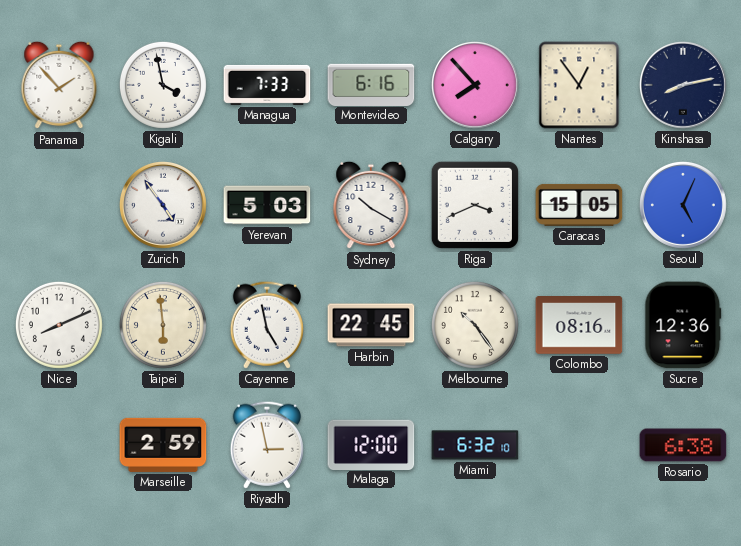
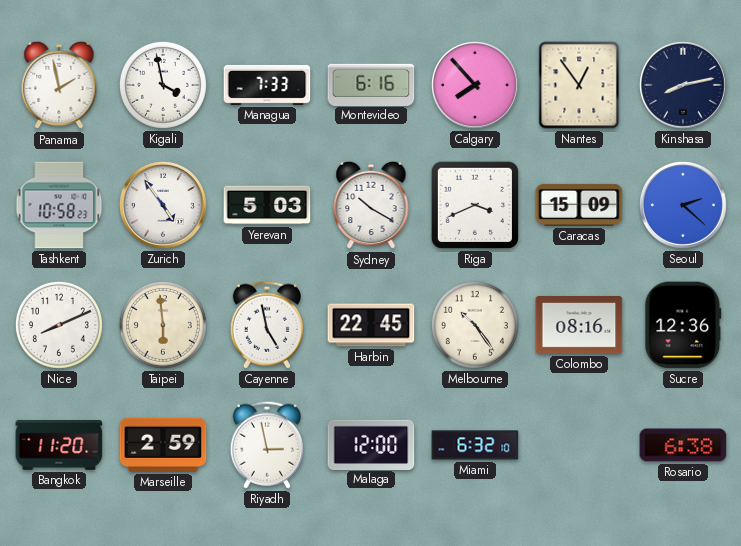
Panama: 1:53 -> 1:58 (59, 85)
Tashkent: none -> 10:58 (59, 205)
Caracas: 15:05 -> 15:09 (579, 205)
Seoul: 5:04 -> 2:22 (683, 205)
Bangkok: none -> 11:20 (59, 446)
